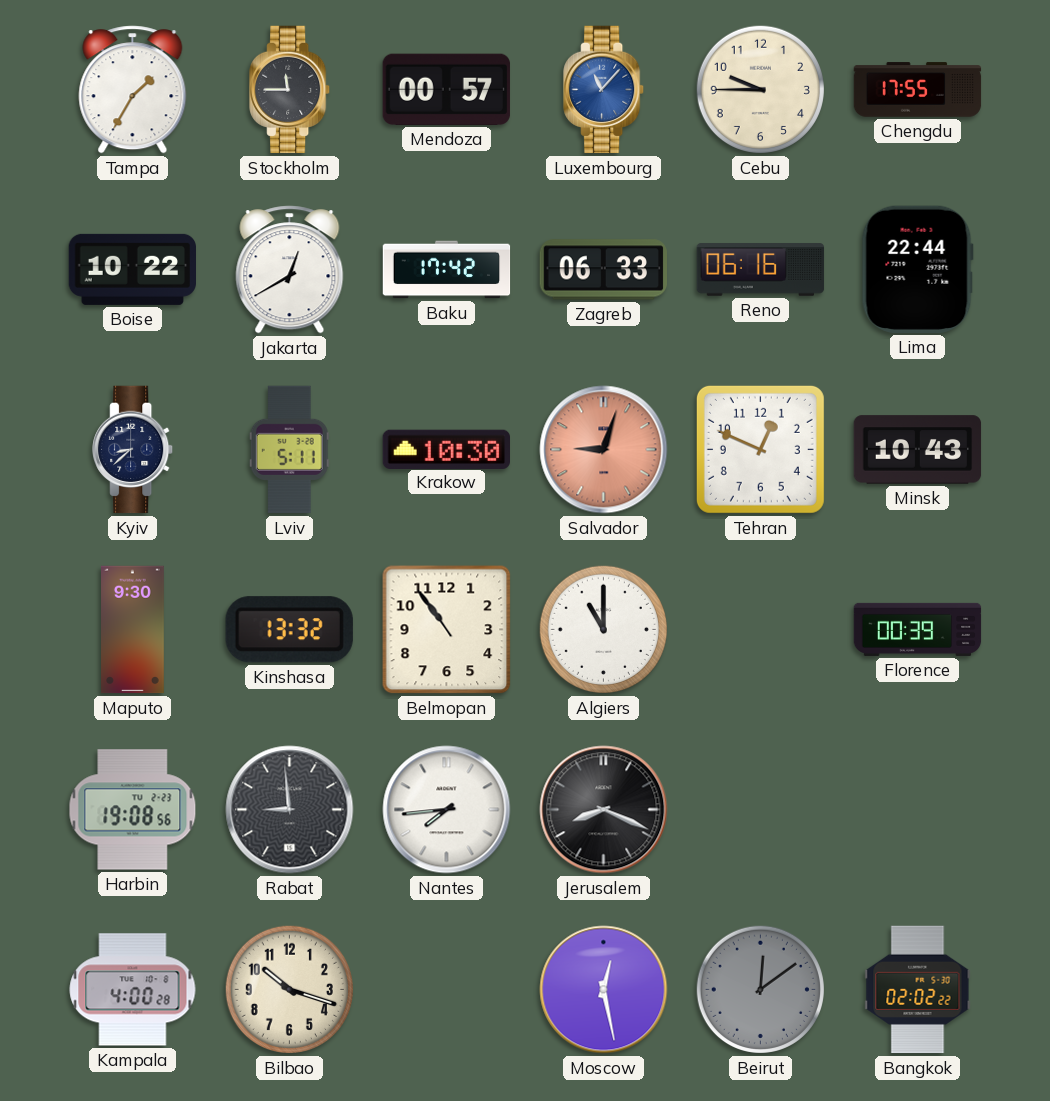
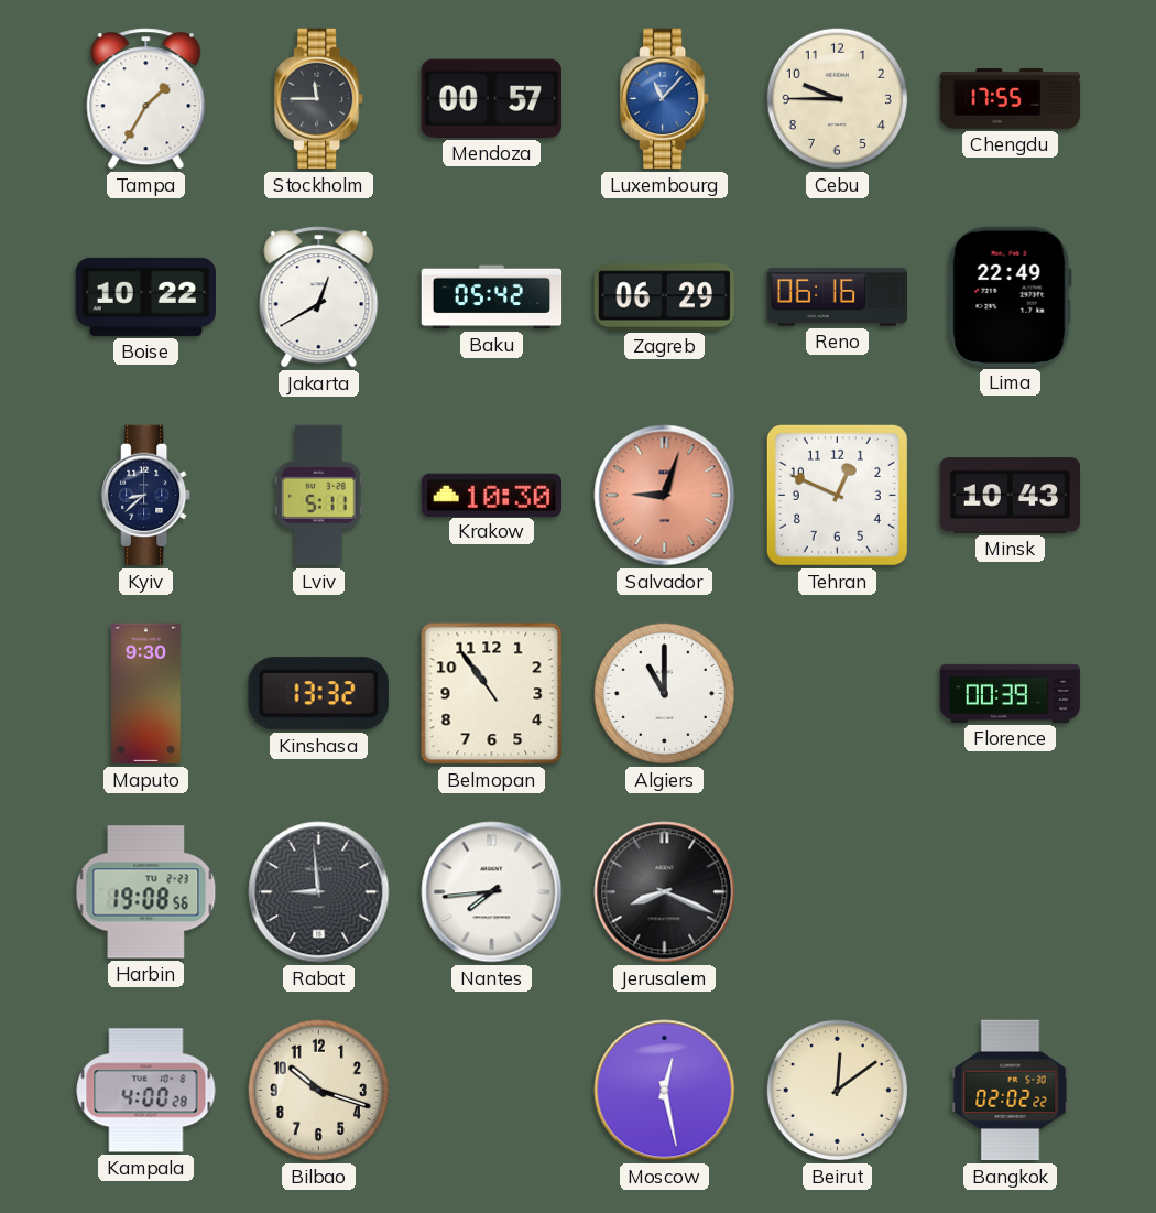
Baku: 17:42 -> 05:42 (492, 297)
Zagreb: 06:33 -> 06:29 (664, 297)
Lima: 22:44 -> 22:49 (1010, 296)
Beirut dial: grey -> cream (837, 1090)
